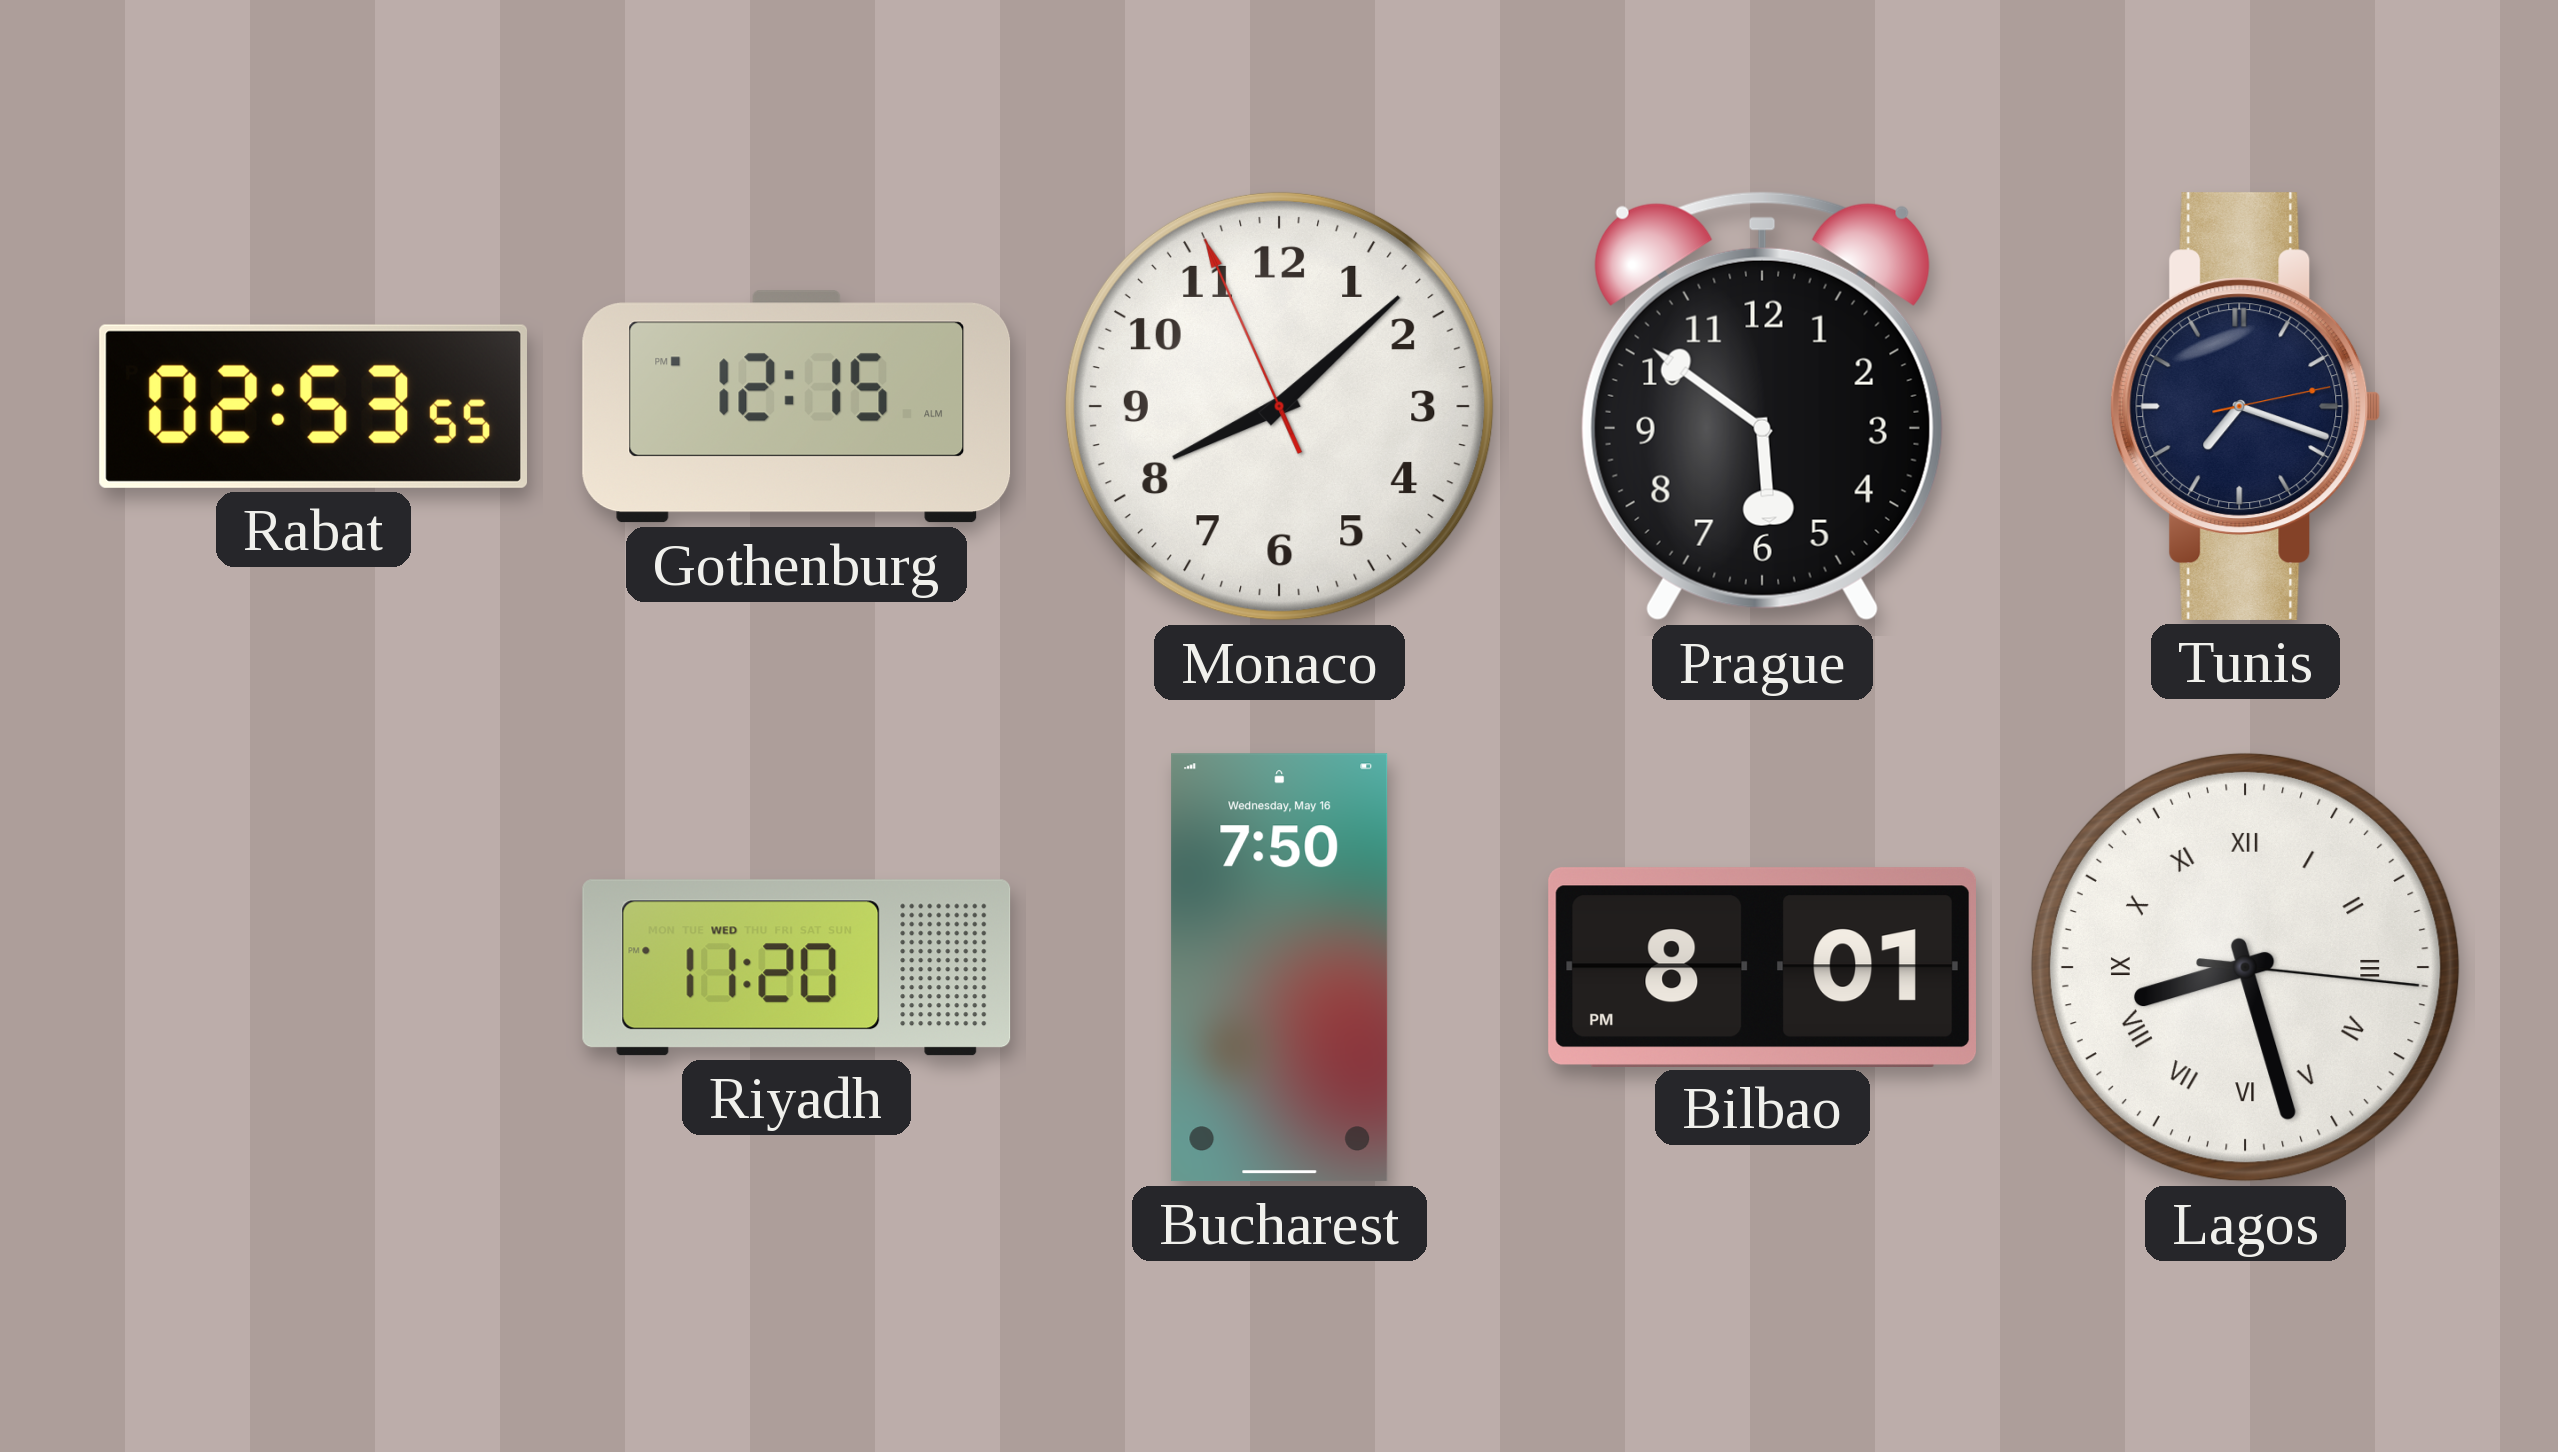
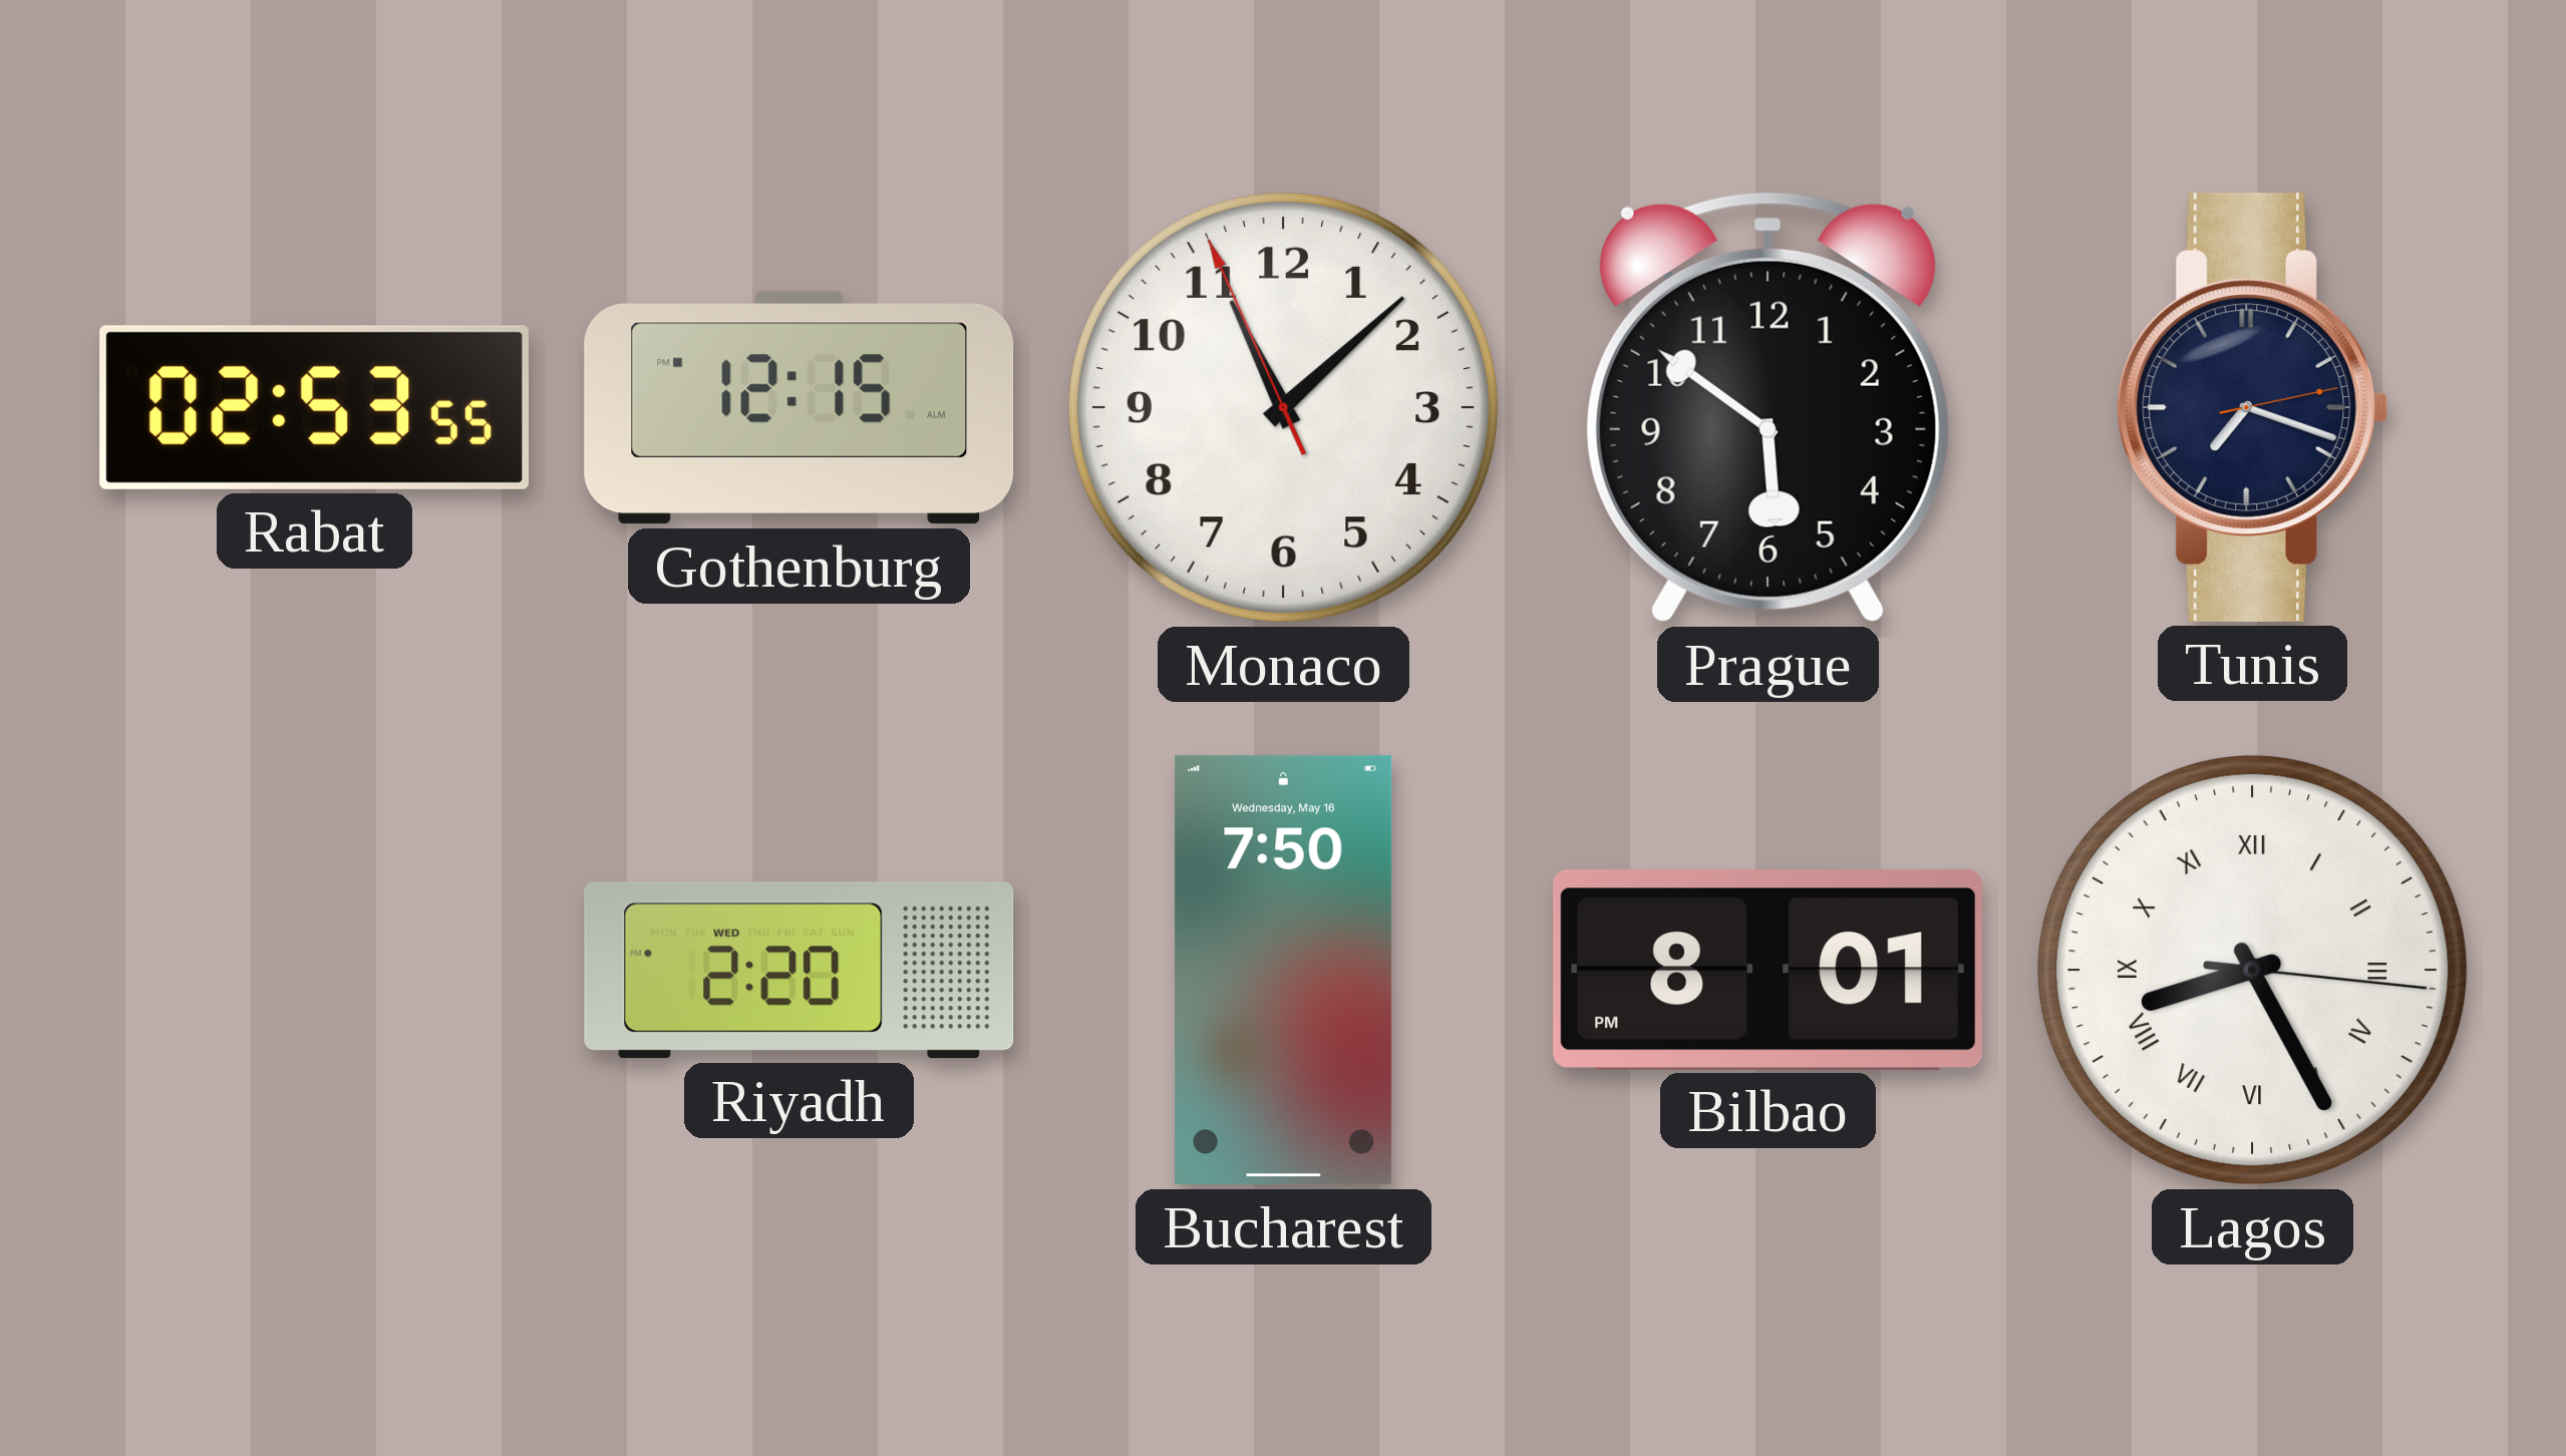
Monaco: 8:07 -> 11:07 (1283, 407)
Riyadh: 11:20 -> 2:20 (799, 971)
Lagos: 8:27 -> 8:25 (2252, 970)
